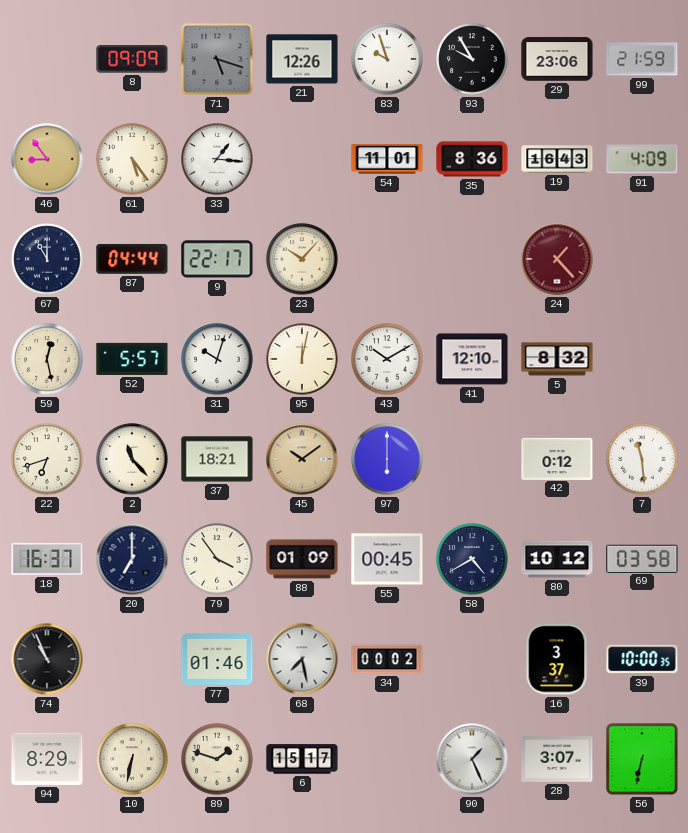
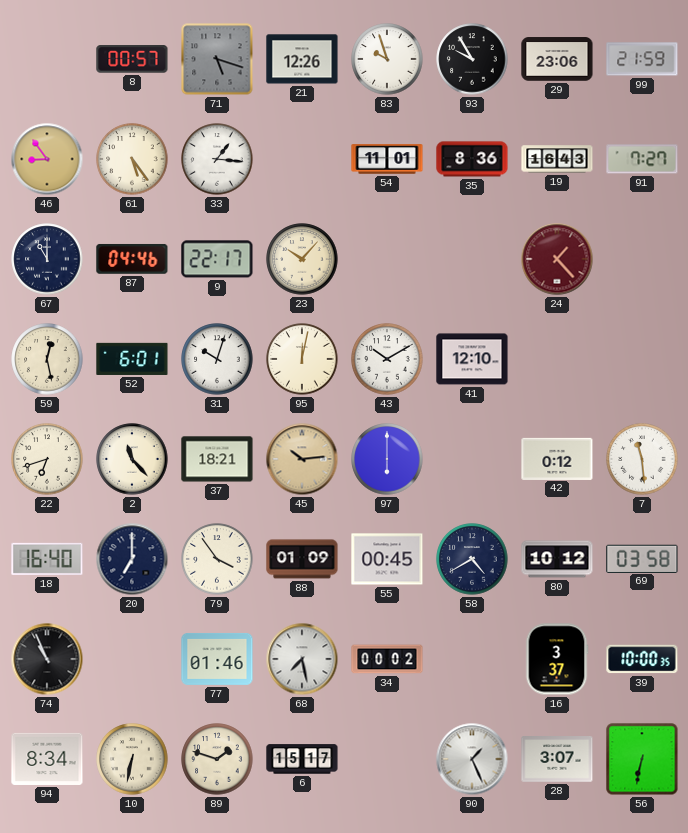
8: 09:09 -> 00:57 (132, 59)
91: 4:09 -> 7:27 (642, 159)
87: 04:44 -> 04:46 (132, 259)
52: 5:57 -> 6:01 (132, 359)
5: 8:32 -> none (557, 359)
45: 10:09 -> 10:14 (302, 459)
18: 16:37 -> 16:40 (47, 559)
94: 8:29 -> 8:34 (47, 759)
